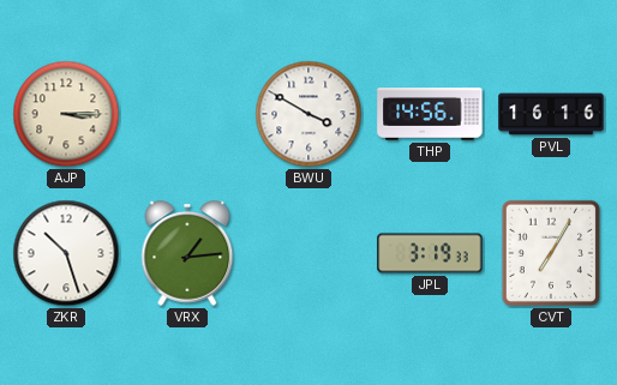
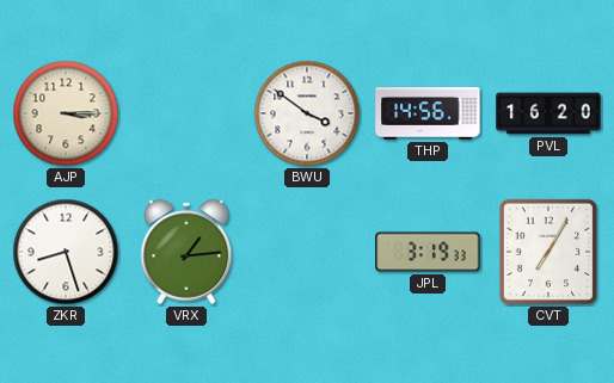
BWU: 3:50 -> 3:51 (307, 113)
PVL: 16:16 -> 16:20 (548, 113)
ZKR: 10:27 -> 8:27 (66, 252)
